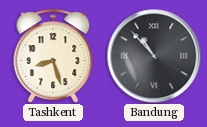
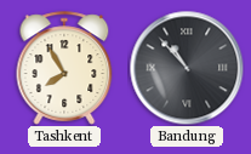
Tashkent: 8:27 -> 7:55 (64, 68)
